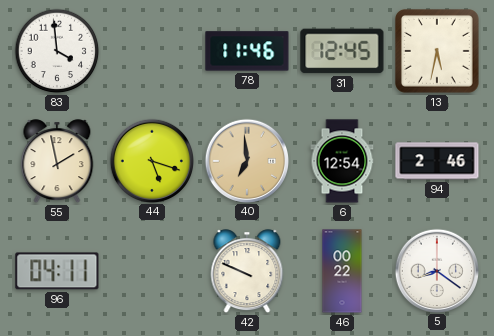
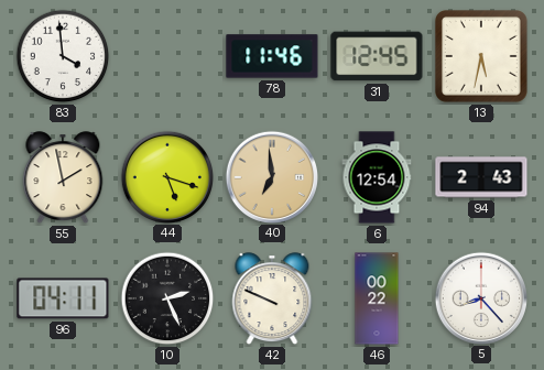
94: 2:46 -> 2:43 (481, 177)
10: none -> 2:26 (167, 298)
5: 8:21 -> 8:23 (480, 297)
